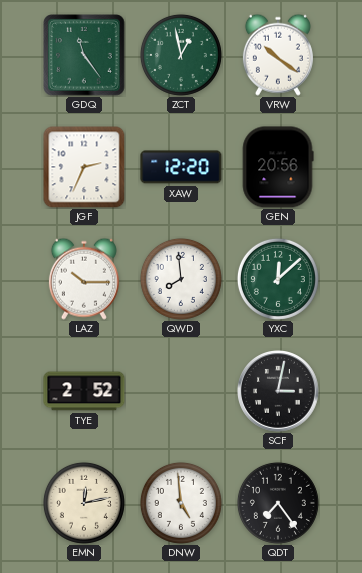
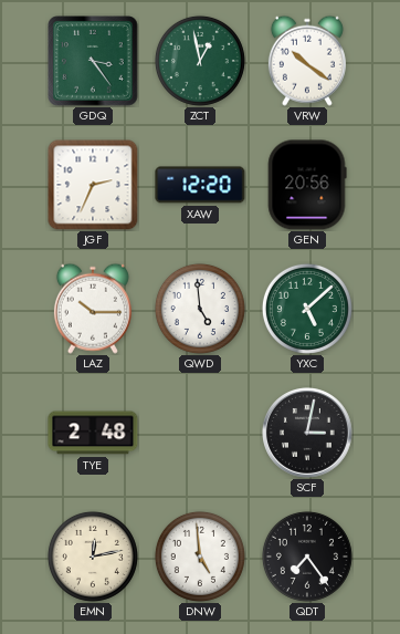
GDQ: 11:24 -> 3:24 (93, 61)
QWD: 7:59 -> 4:59 (200, 309)
YXC: 12:08 -> 5:08 (307, 309)
TYE: 2:52 -> 2:48 (93, 433)
